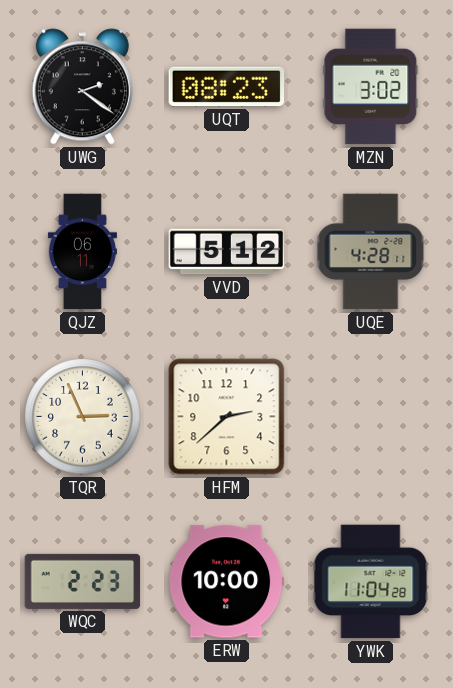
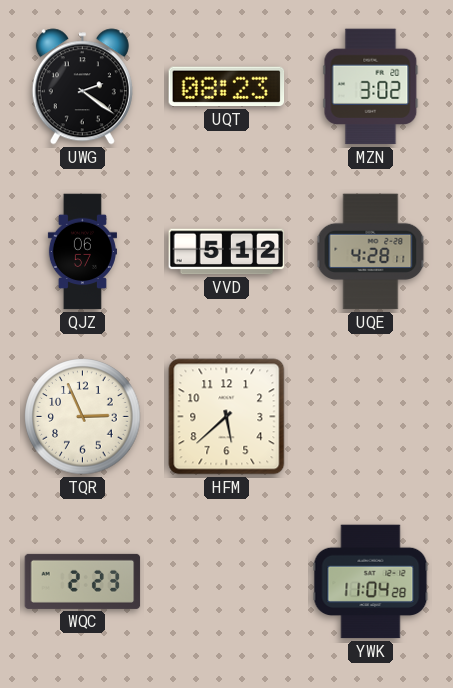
QJZ: 06:11 -> 06:57 (82, 252)
HFM: 2:38 -> 5:38 (227, 417)
ERW: 10:00 -> none (227, 582)
